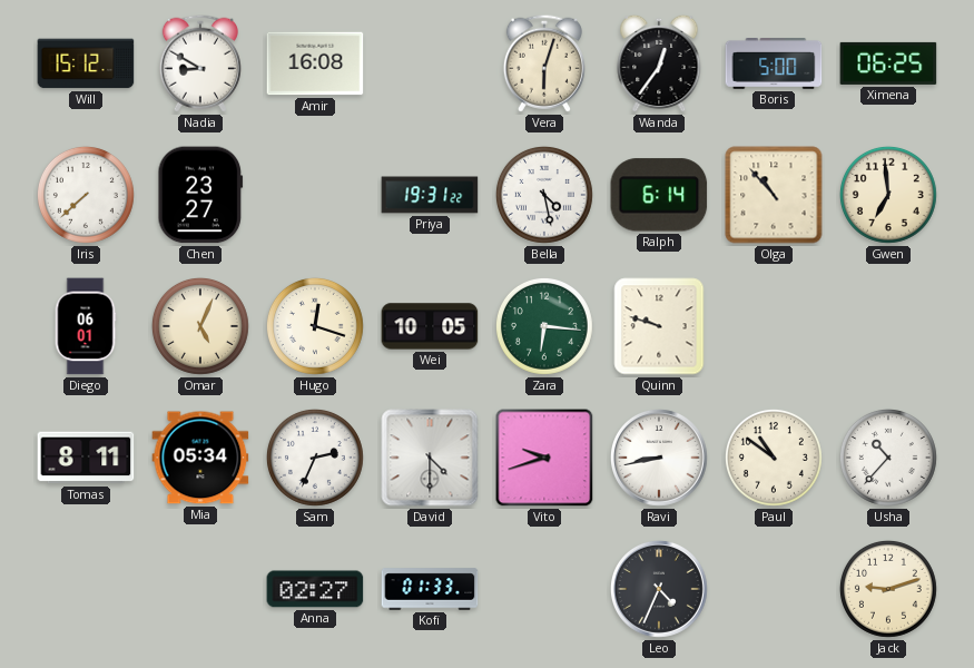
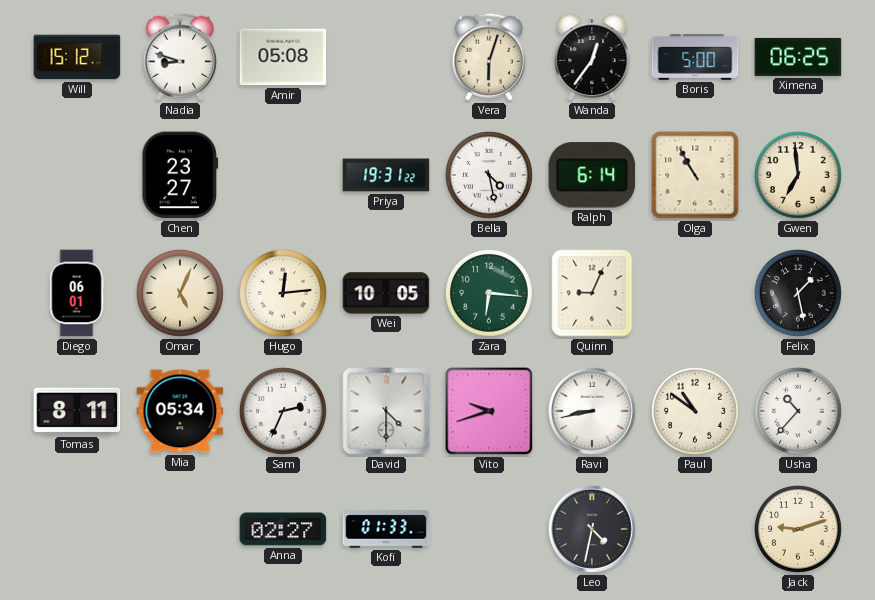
Nadia: 8:50 -> 8:48 (180, 57)
Amir: 16:08 -> 05:08 (283, 57)
Iris: 7:38 -> none (86, 195)
Olga: 10:53 -> 10:55 (695, 175)
Hugo: 12:18 -> 12:14 (283, 293)
Quinn: 9:48 -> 9:04 (592, 293)
Felix: none -> 1:28 (798, 293)
Leo: 4:34 -> 4:32 (593, 530)
